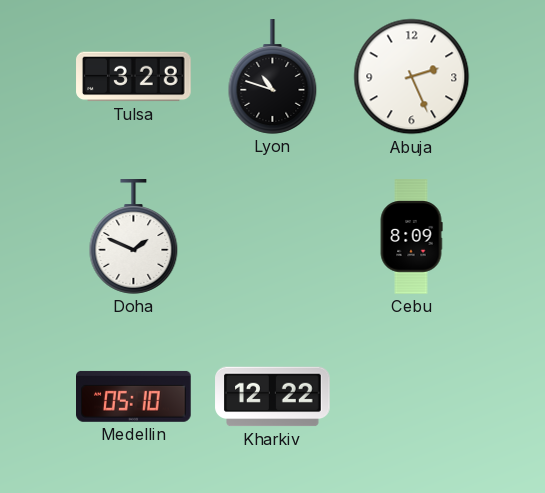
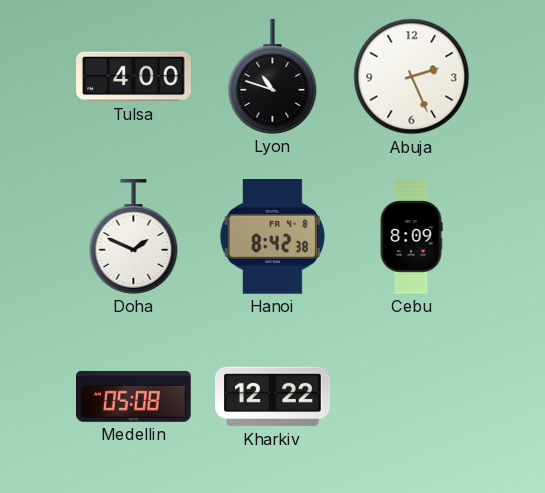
Tulsa: 3:28 -> 4:00 (134, 77)
Hanoi: none -> 8:42 (272, 237)
Medellin: 05:10 -> 05:08 (134, 396)
